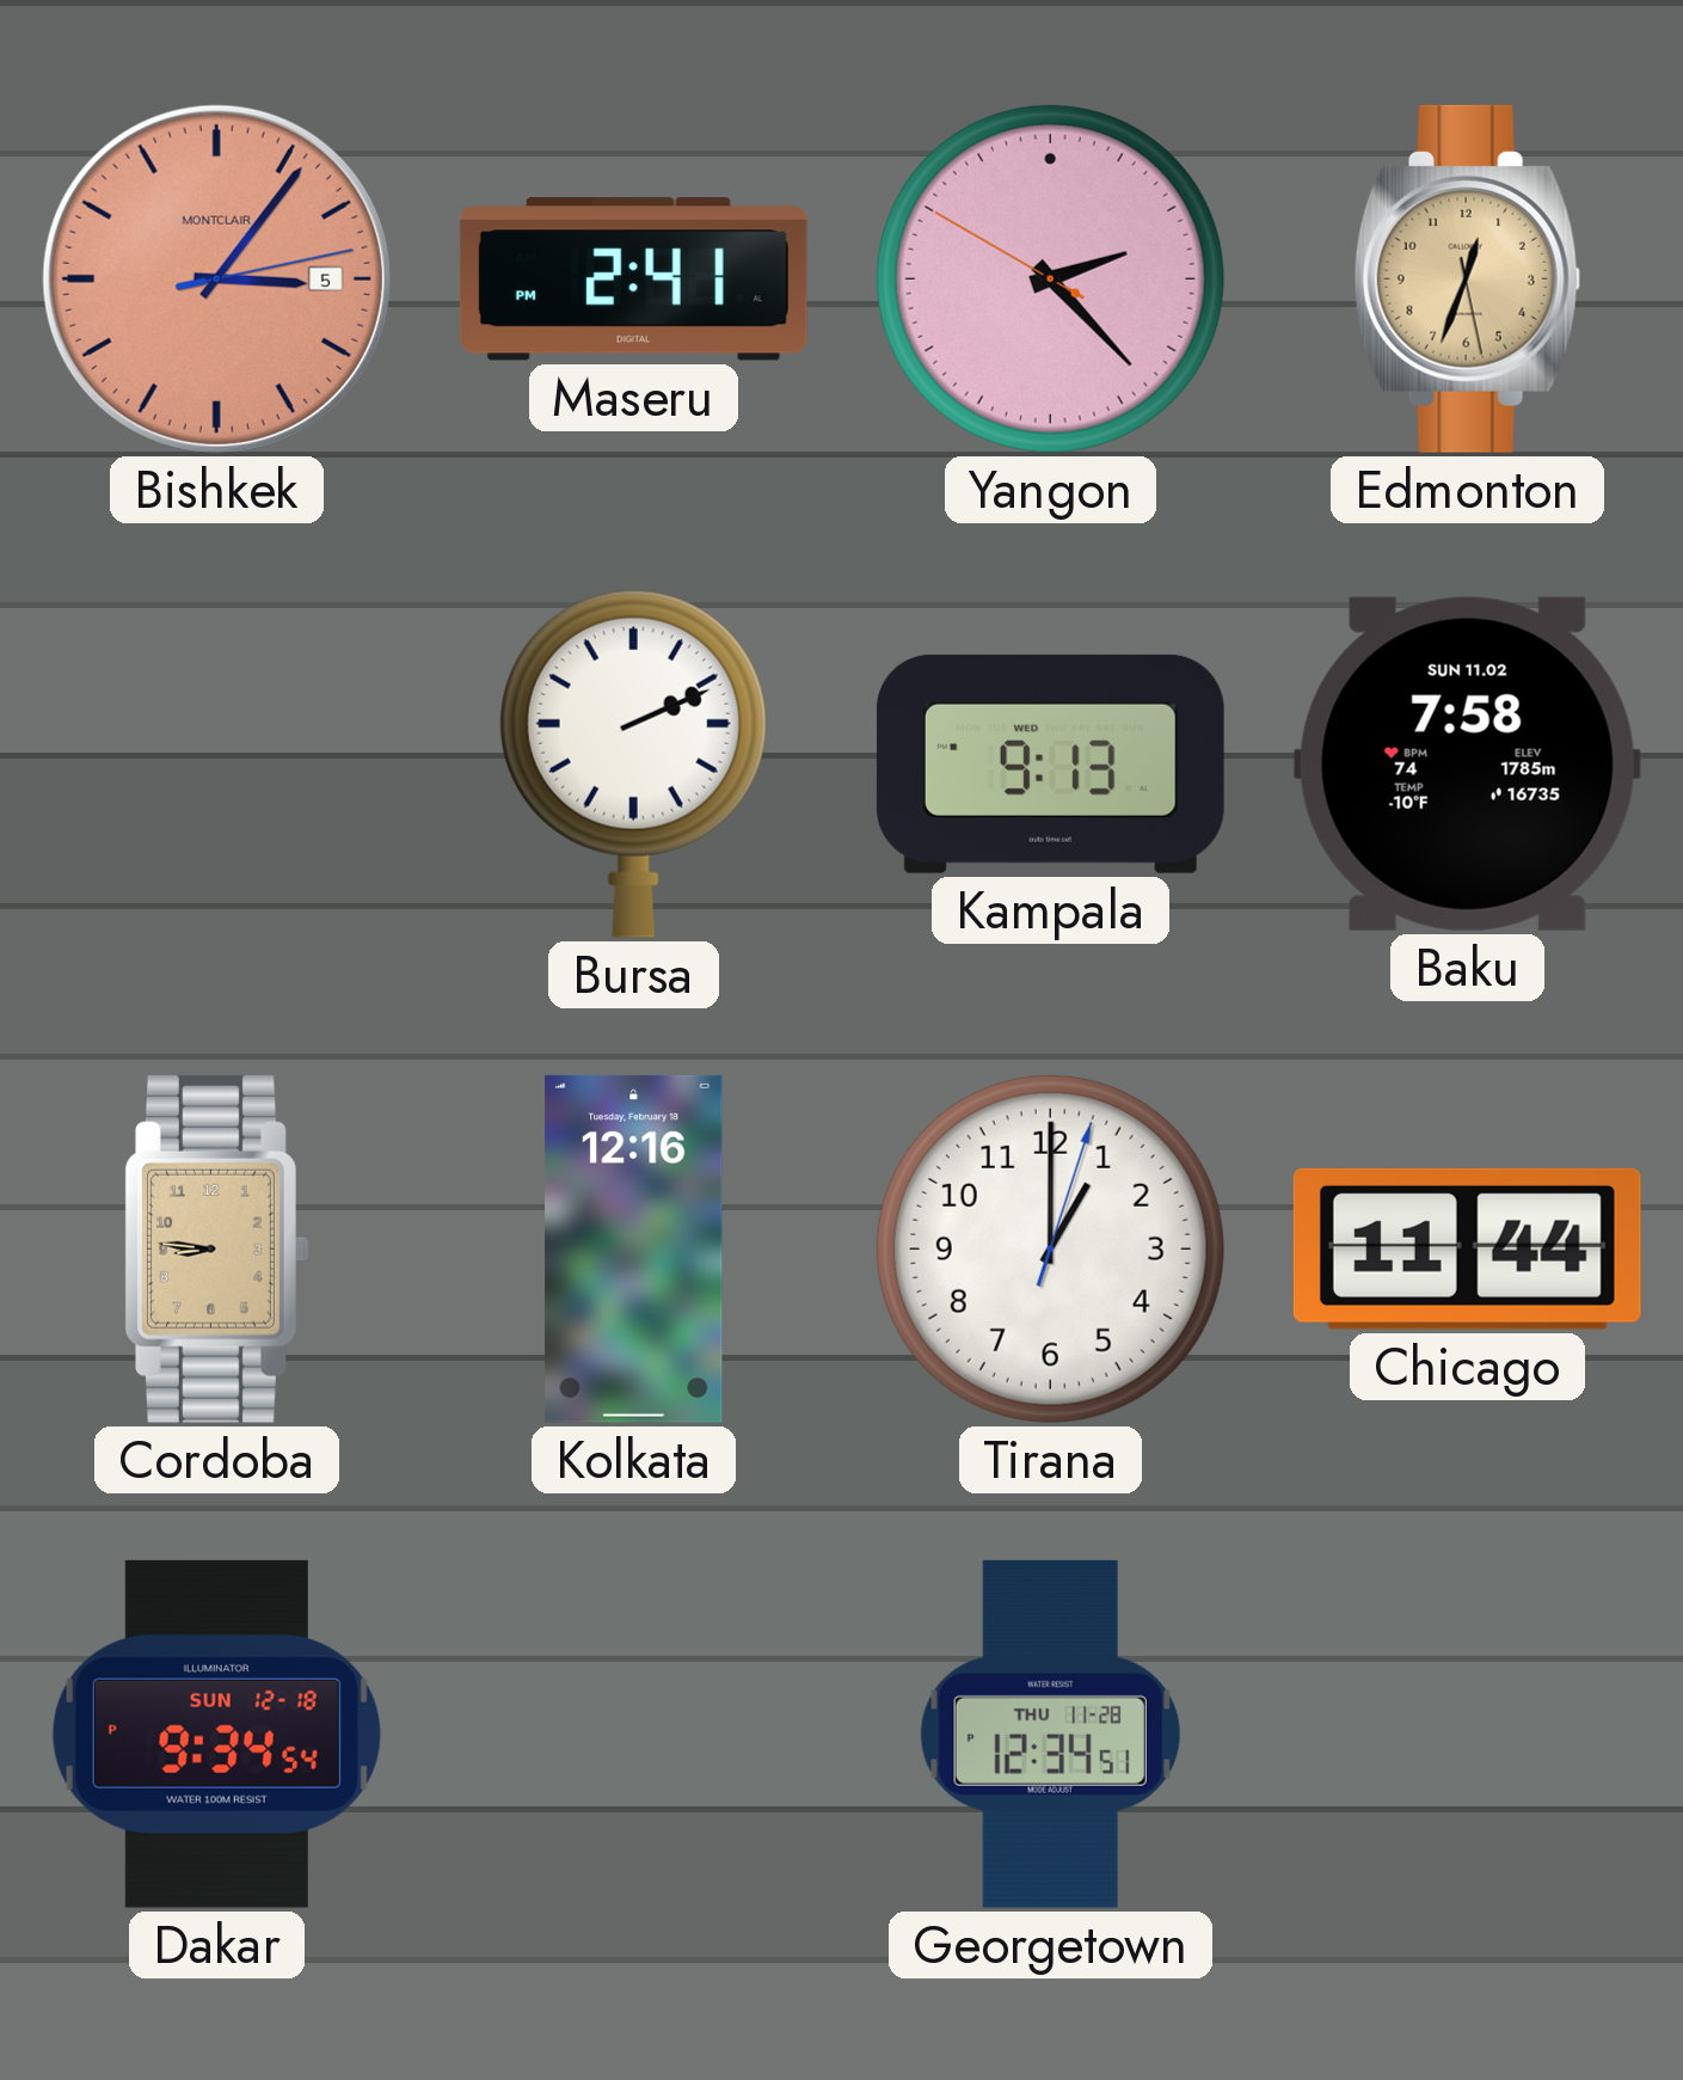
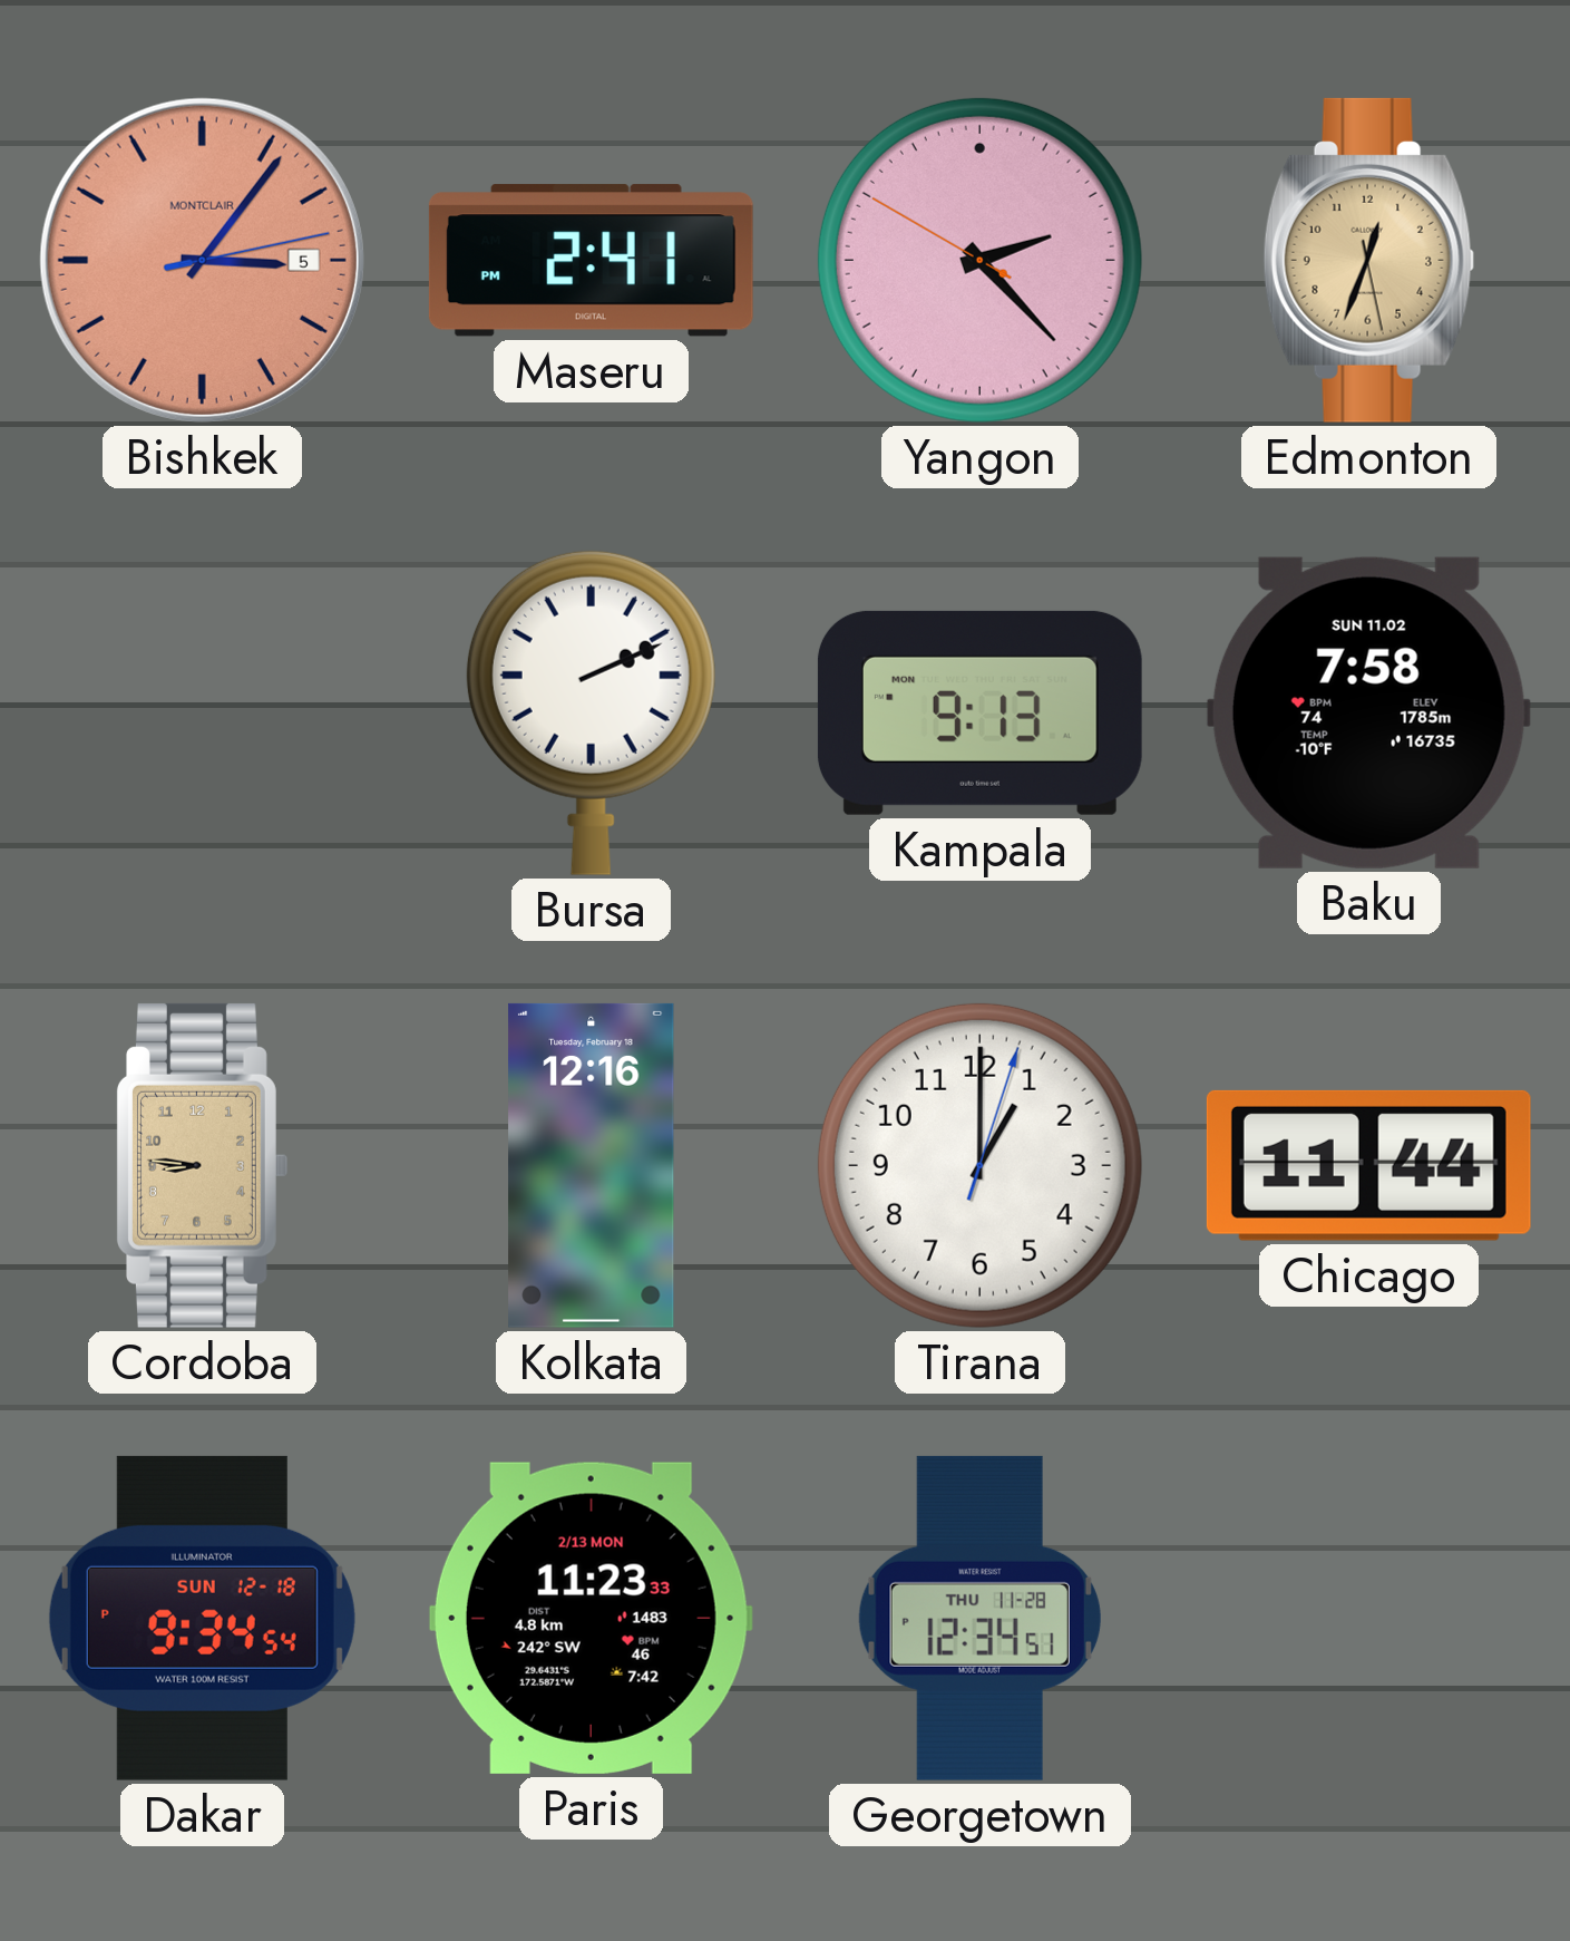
Kampala date: WED -> MON (979, 712)
Paris: none -> 11:23 (591, 1618)
